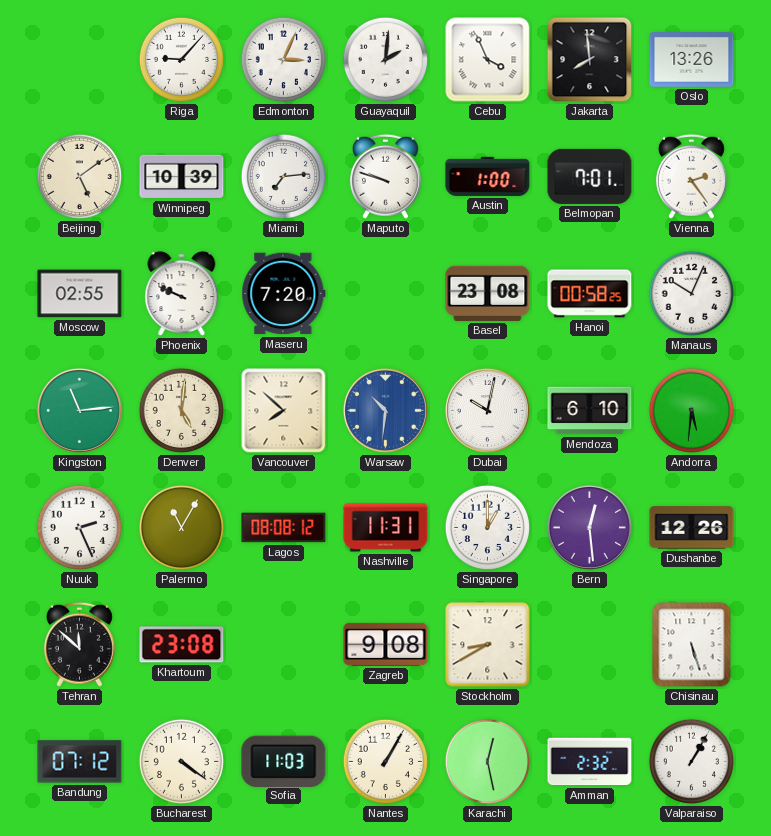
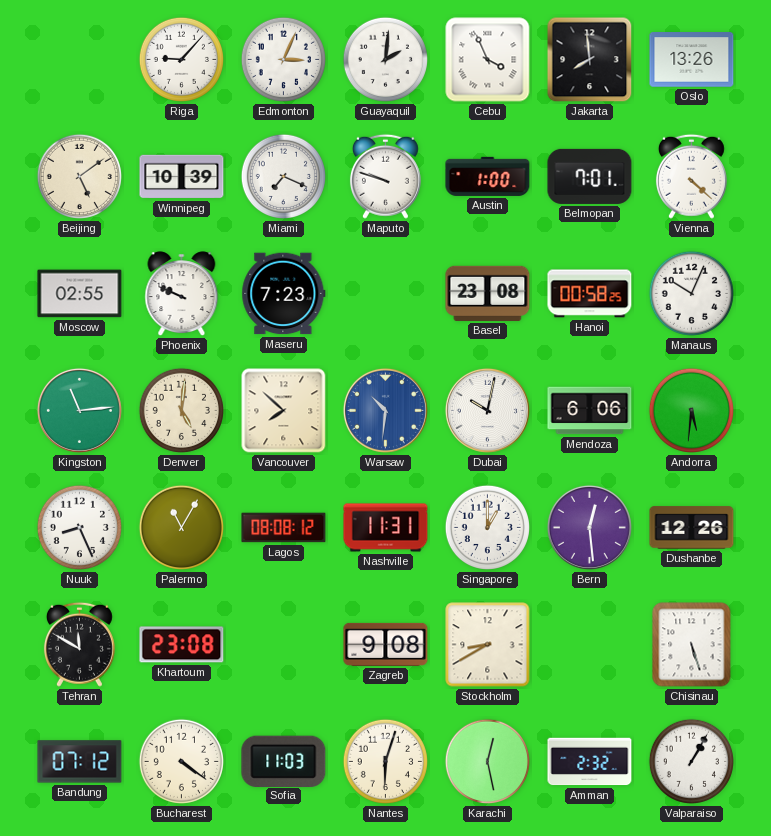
Miami: 7:14 -> 7:19 (283, 176)
Vienna: 2:24 -> 4:22 (691, 176)
Maseru: 7:20 -> 7:23 (284, 294)
Mendoza: 6:10 -> 6:06 (590, 411)
Nuuk: 2:26 -> 8:26 (79, 527)
Tehran: 11:52 -> 11:50 (79, 644)
Nantes: 1:05 -> 6:03 (385, 761)
